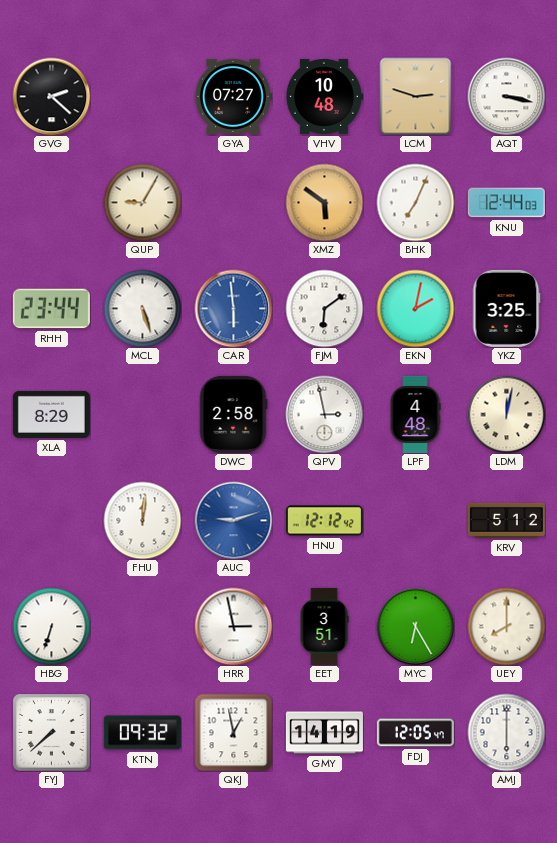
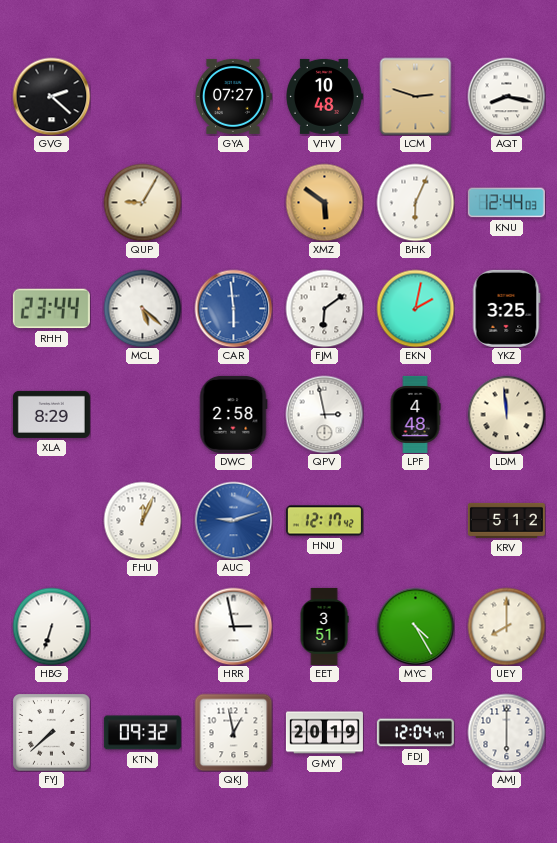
AQT: 3:17 -> 8:17 (506, 96)
BHK: 7:04 -> 6:04 (415, 202)
MCL: 5:27 -> 5:22 (142, 308)
LDM: 12:02 -> 11:59 (506, 414)
FHU: 12:01 -> 12:04 (142, 520)
HNU: 12:12 -> 12:17 (324, 521)
MYC: 6:25 -> 4:25 (415, 626)
GMY: 14:19 -> 20:19 (324, 733)
FDJ: 12:05 -> 12:04 (415, 733)
